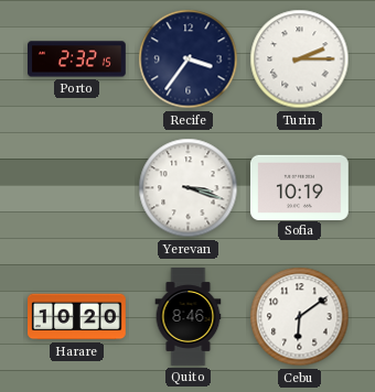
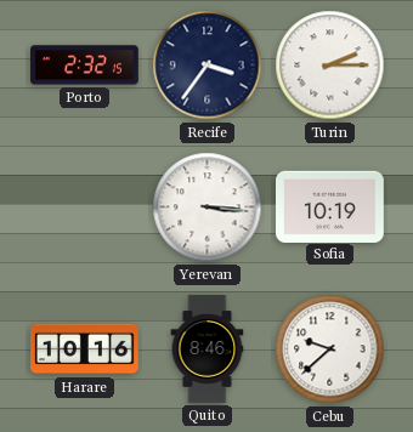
Yerevan: 3:18 -> 3:16 (208, 208)
Harare: 10:20 -> 10:16 (85, 349)
Cebu: 6:09 -> 9:38 (330, 349)
